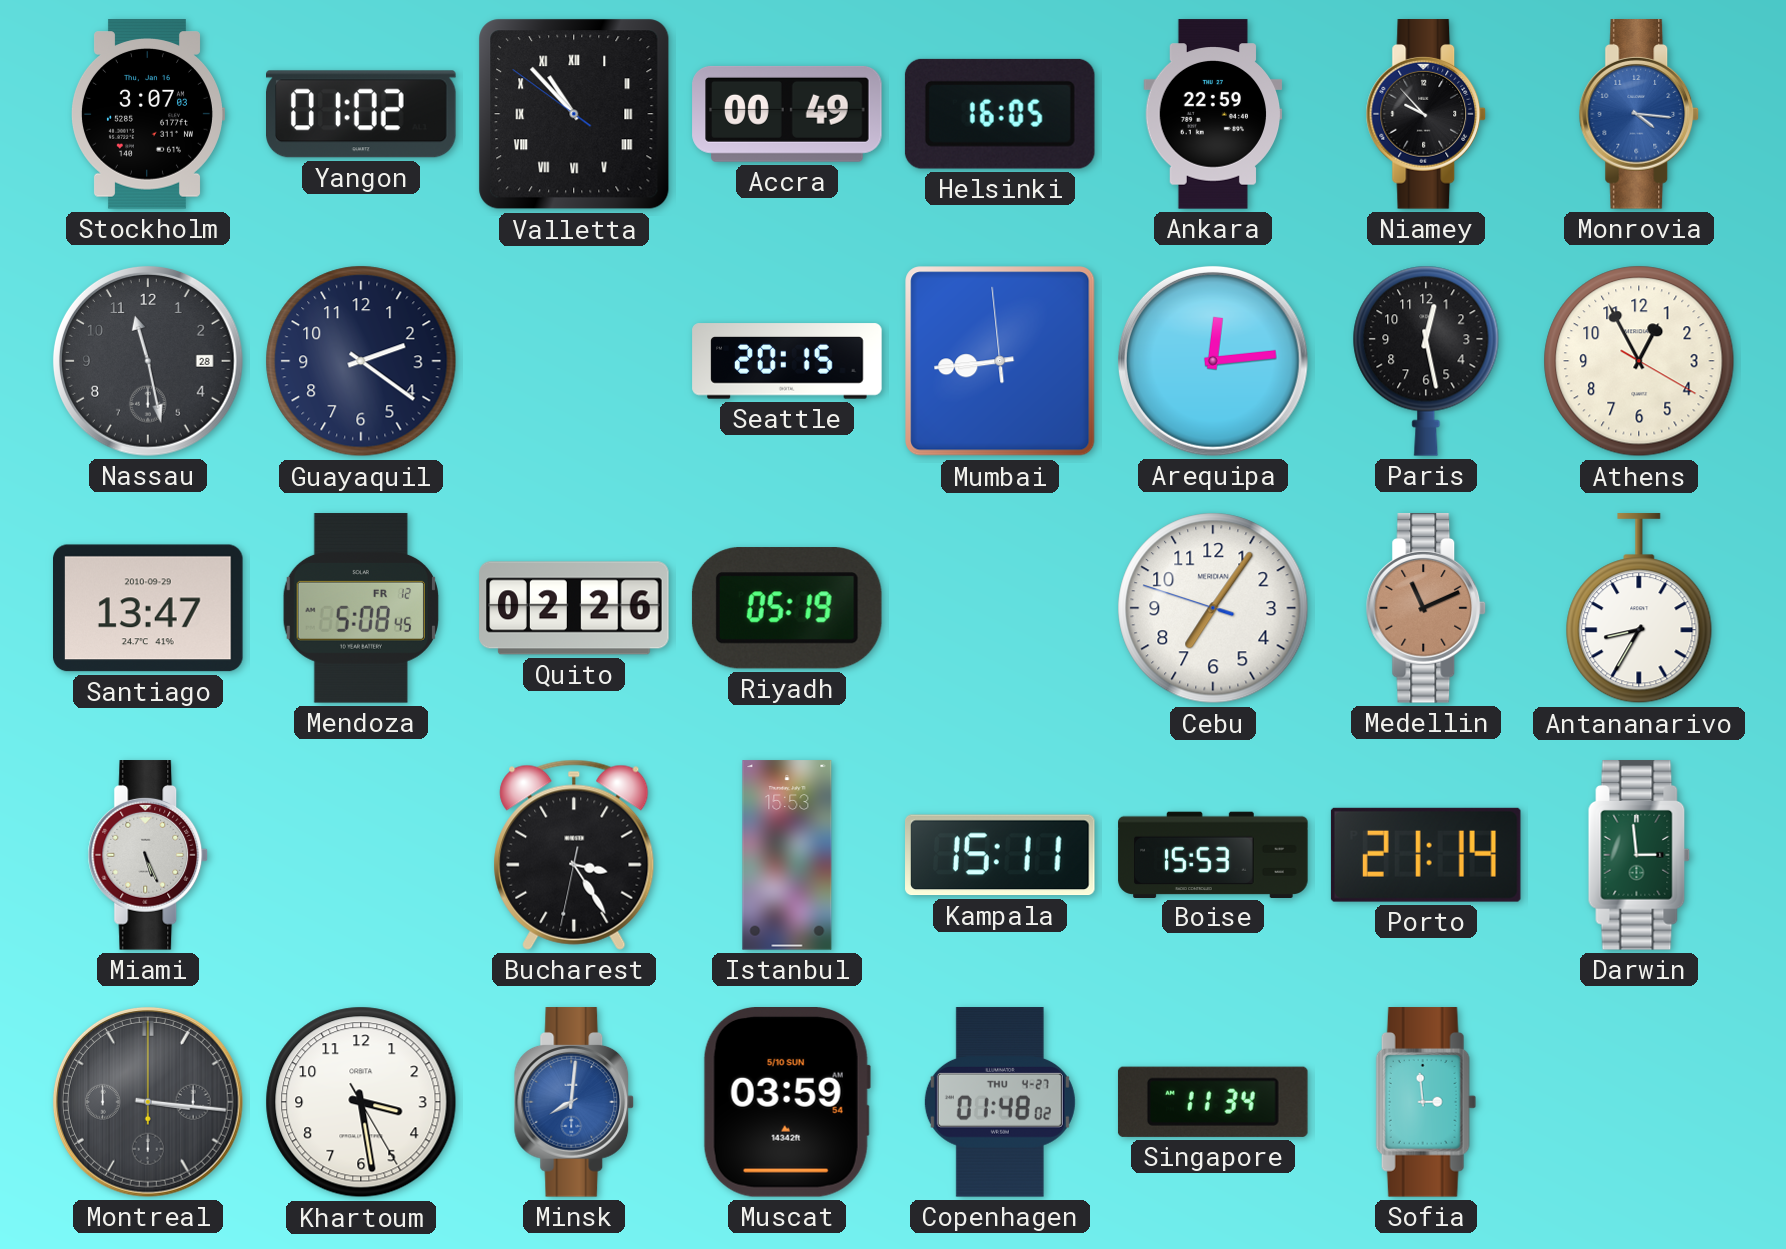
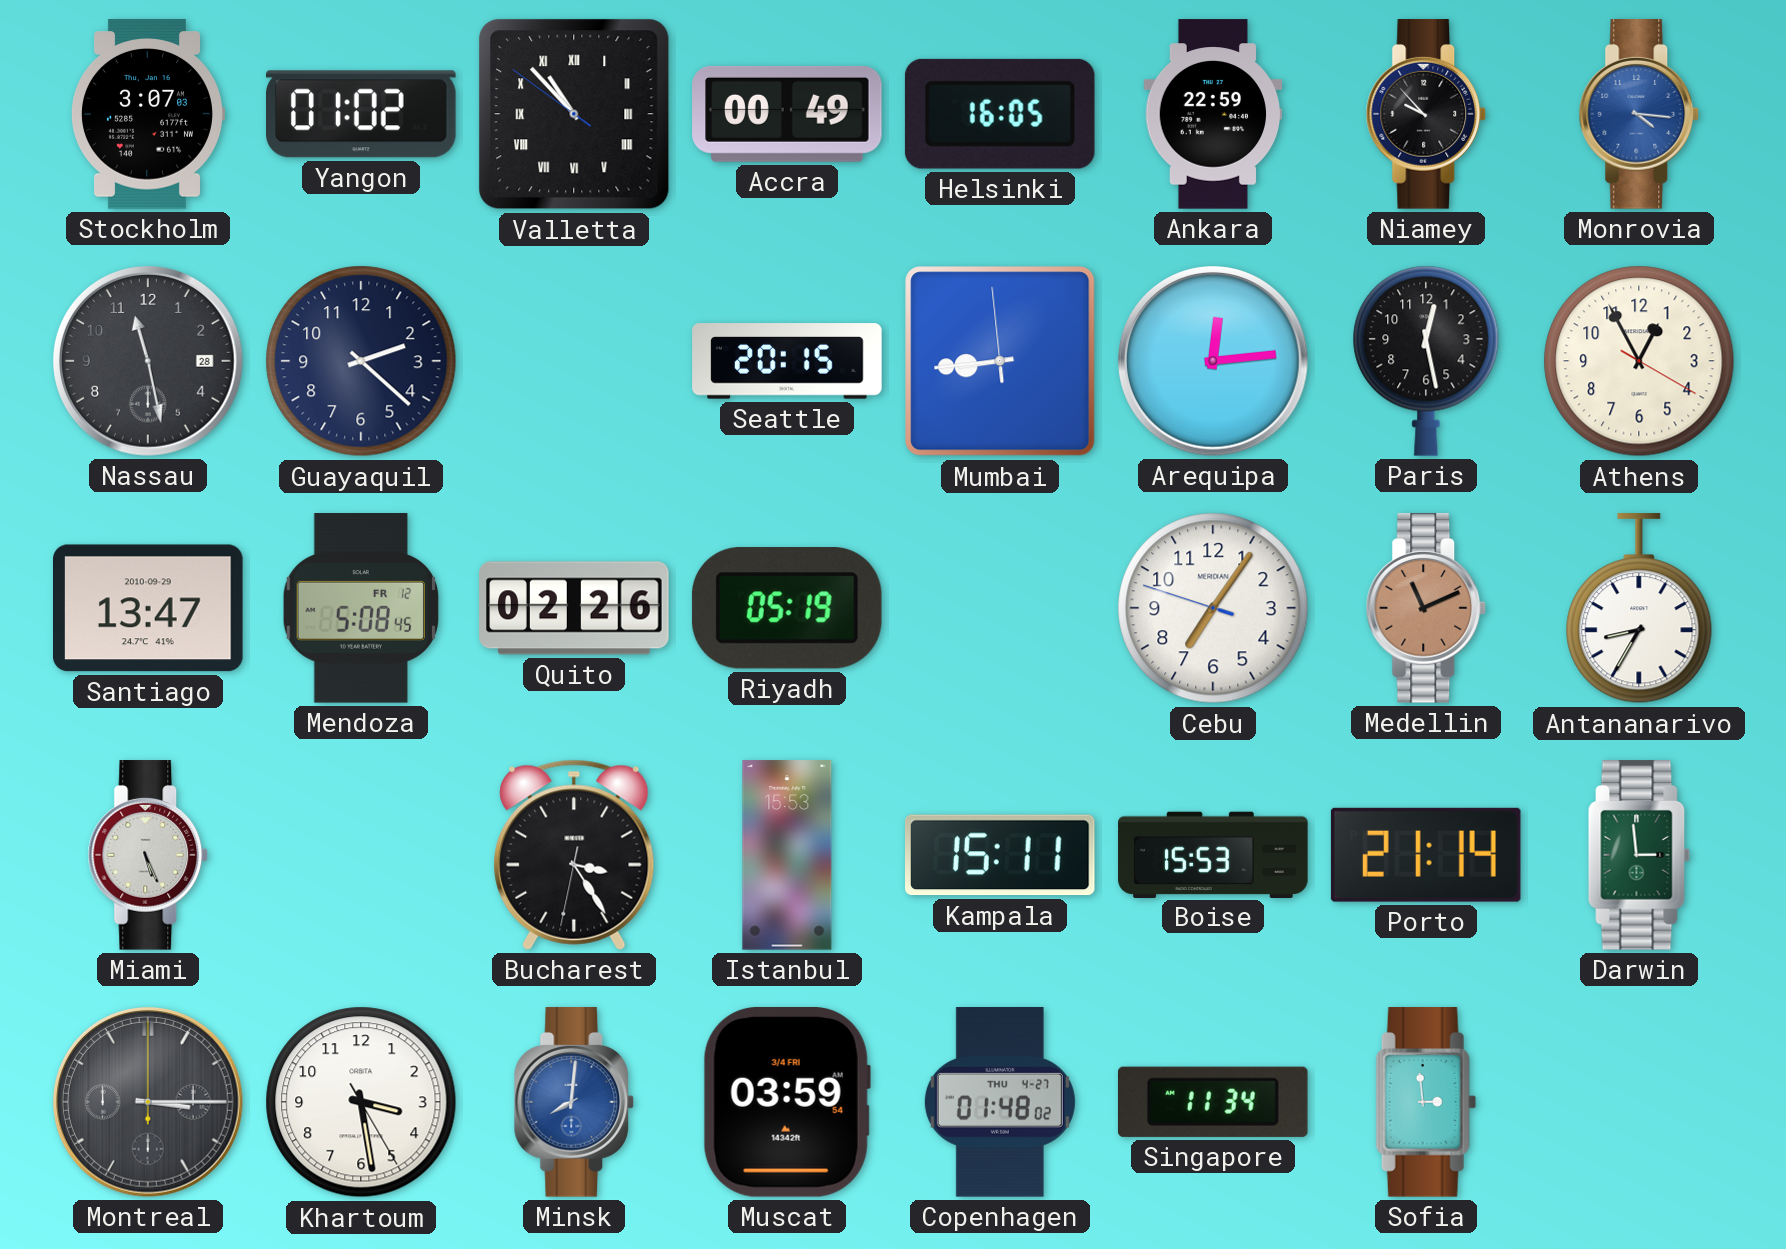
Guayaquil: 2:21 -> 2:22 (361, 361)
Montreal: 3:16 -> 3:15 (148, 1102)
Muscat date: 5/10 SUN -> 3/4 FRI (787, 1103)
